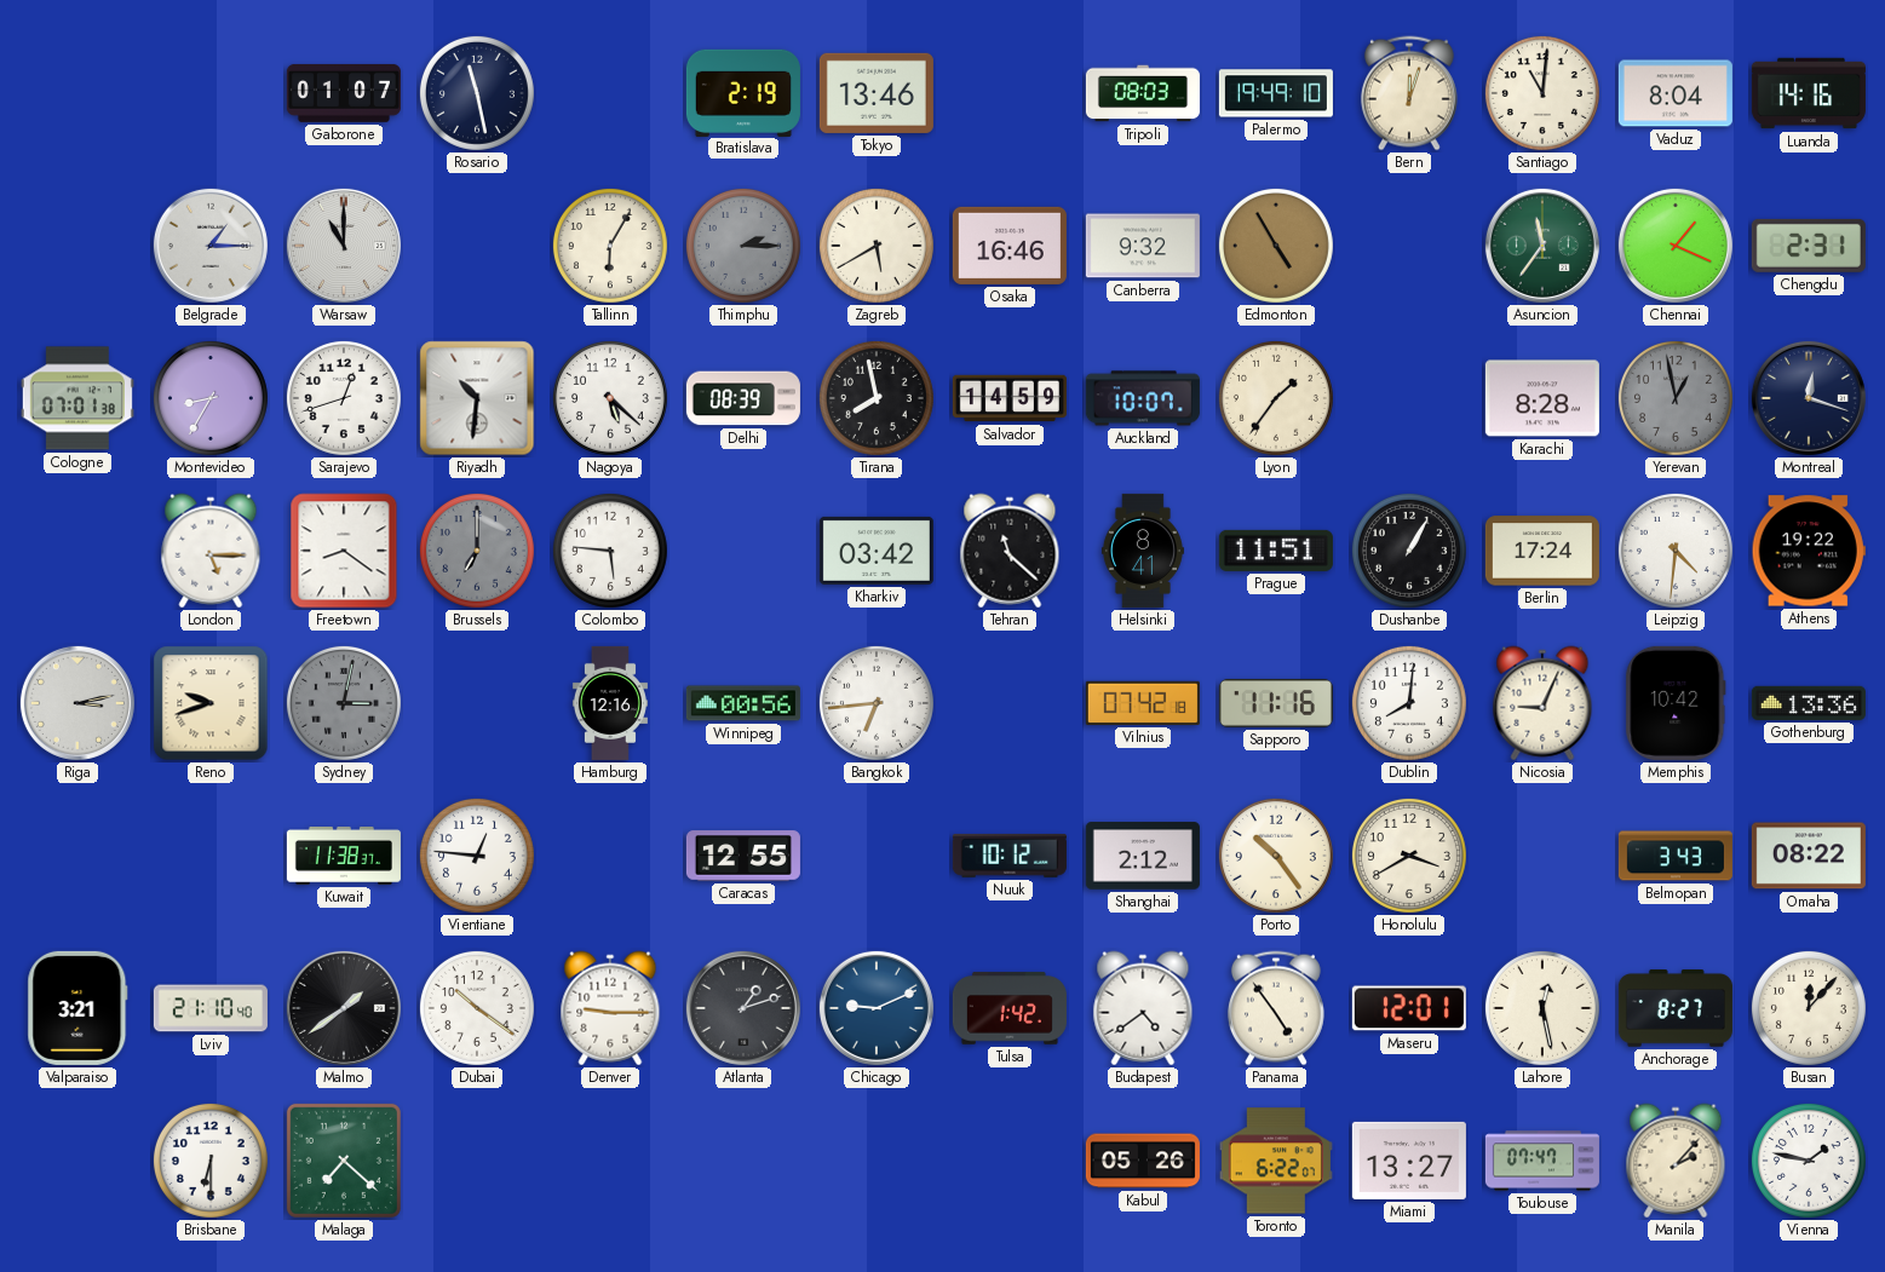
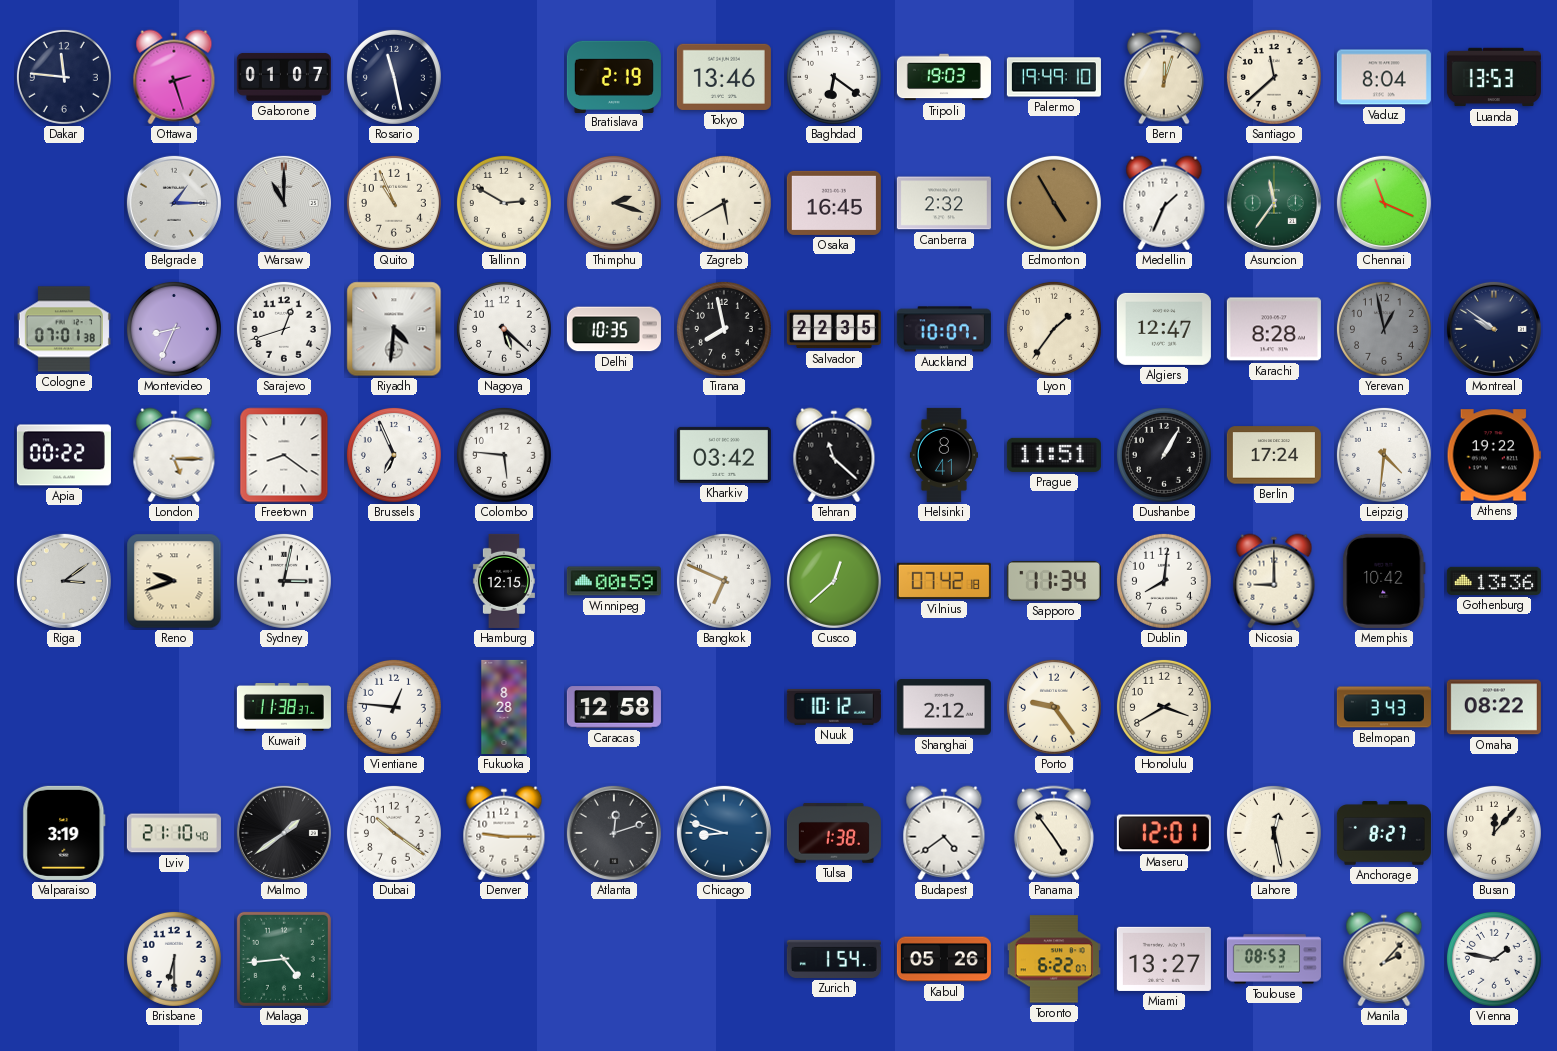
Dakar: none -> 11:46 (64, 77)
Ottawa: none -> 2:27 (174, 77)
Baghdad: none -> 6:21 (834, 77)
Tripoli: 08:03 -> 19:03 (944, 77)
Santiago: 11:01 -> 11:38 (1274, 77)
Luanda: 14:16 -> 13:53 (1494, 77)
Quito: none -> 10:56 (394, 203)
Tallinn: 6:05 -> 2:50 (504, 203)
Thimphu: 2:15 -> 2:18 (614, 203)
Thimphu dial: grey -> cream (614, 203)
Osaka: 16:46 -> 16:45 (834, 203)
Canberra: 9:32 -> 2:32 (944, 203)
Medellin: none -> 1:34 (1164, 203)
Chennai: 1:19 -> 11:19 (1384, 203)
Chengdu: 2:31 -> none (1809, 246)
Montevideo: 8:35 -> 8:34 (174, 329)
Riyadh: 10:31 -> 4:31 (394, 329)
Delhi: 08:39 -> 10:35 (614, 329)
Salvador: 14:59 -> 22:35 (834, 329)
Algiers: none -> 12:47 (1164, 329)
Montreal: 12:18 -> 9:51 (1494, 329)
Apia: none -> 00:22 (64, 455)
Brussels: 7:00 -> 6:56 (394, 455)
Brussels dial: grey -> white (394, 455)
Riga: 3:13 -> 3:09 (64, 581)
Sydney dial: grey -> white (284, 581)
Hamburg: 12:16 -> 12:15 (504, 581)
Winnipeg: 00:56 -> 00:59 (614, 581)
Bangkok: 6:44 -> 6:49 (724, 581)
Cusco: none -> 12:38 (834, 581)
Sapporo: 11:16 -> 11:34 (1054, 581)
Nicosia: 9:04 -> 9:00 (1274, 581)
Fukuoka: none -> 8:28 (504, 707)
Caracas: 12:55 -> 12:58 (614, 707)
Porto: 10:24 -> 9:24 (1054, 707)
Valparaiso: 3:21 -> 3:19 (64, 833)
Atlanta: 1:12 -> 12:12 (614, 833)
Chicago: 9:11 -> 8:48 (724, 833)
Tulsa: 1:42 -> 1:38 (834, 833)
Malaga: 7:22 -> 4:44 (284, 959)
Zurich: none -> 1:54 (834, 959)
Toulouse: 07:47 -> 08:53 (1274, 959)
